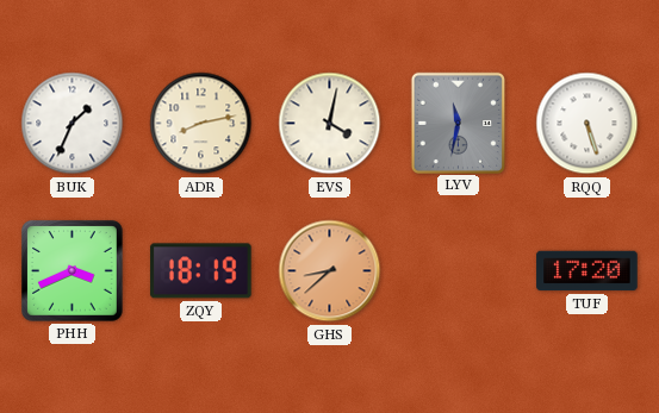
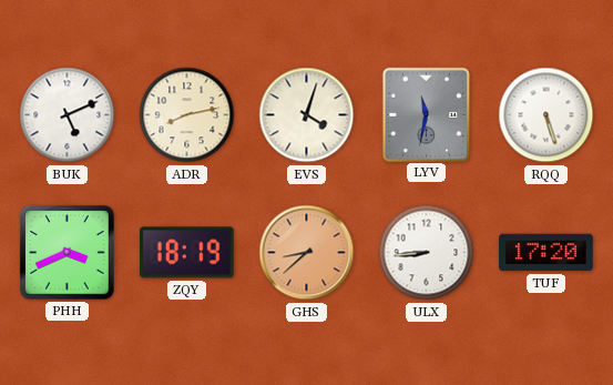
BUK: 1:34 -> 5:11 (68, 115)
EVS: 4:02 -> 4:03 (307, 115)
ULX: none -> 8:44 (427, 253)
